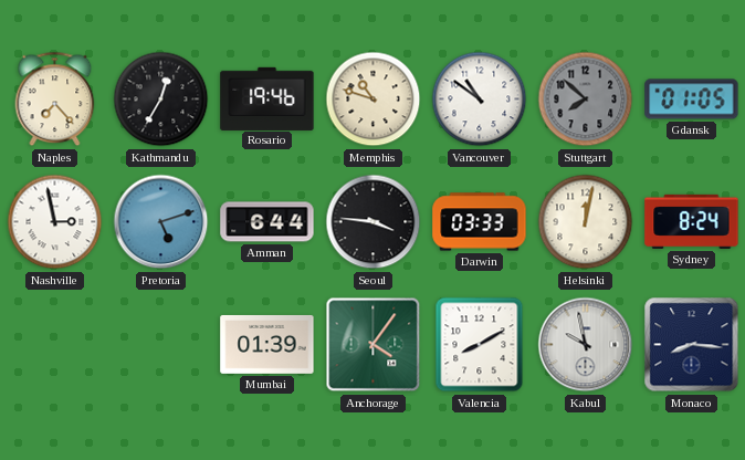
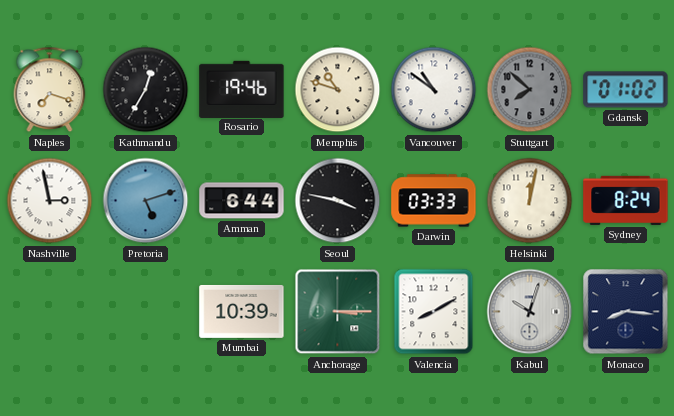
Naples: 7:23 -> 7:18 (50, 90)
Gdansk: 01:05 -> 01:02 (626, 90)
Seoul: 3:46 -> 3:47 (338, 201)
Mumbai: 01:39 -> 10:39 (242, 311)
Anchorage: 4:06 -> 3:15 (338, 312)
Kabul: 9:58 -> 10:03 (530, 312)
